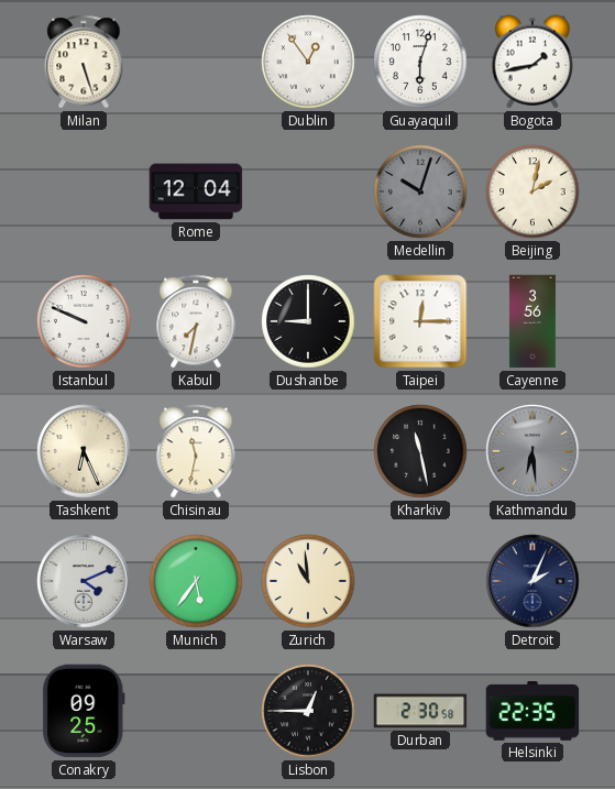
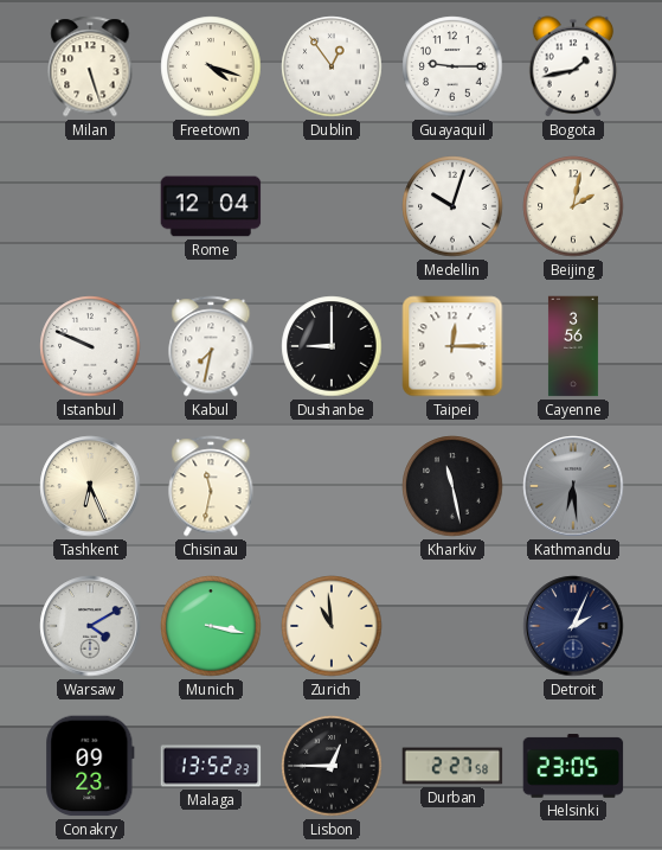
Freetown: none -> 4:18 (211, 66)
Guayaquil: 6:03 -> 9:15 (452, 66)
Medellin dial: grey -> white (452, 206)
Warsaw: 4:11 -> 4:10 (90, 626)
Munich: 5:36 -> 3:17 (211, 626)
Conakry: 09:25 -> 09:23 (90, 766)
Malaga: none -> 13:52 (211, 766)
Durban: 2:30 -> 2:27 (452, 766)
Helsinki: 22:35 -> 23:05 (573, 766)
